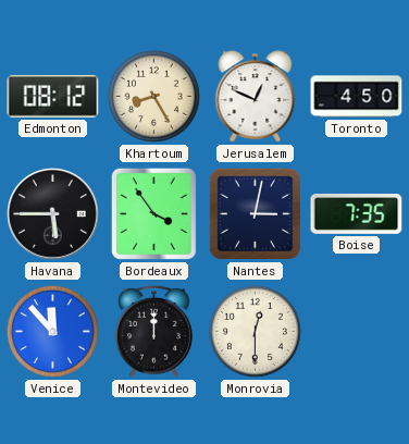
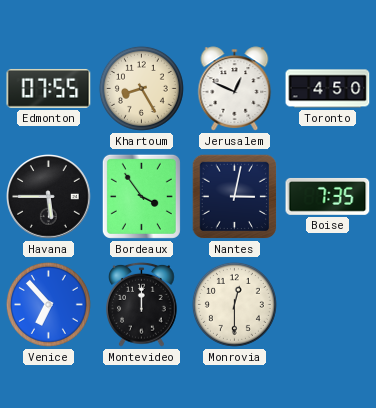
Edmonton: 08:12 -> 07:55 (49, 88)
Venice: 11:53 -> 6:53 (48, 304)
